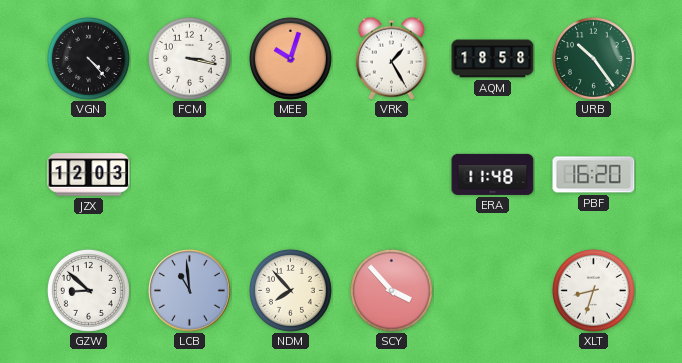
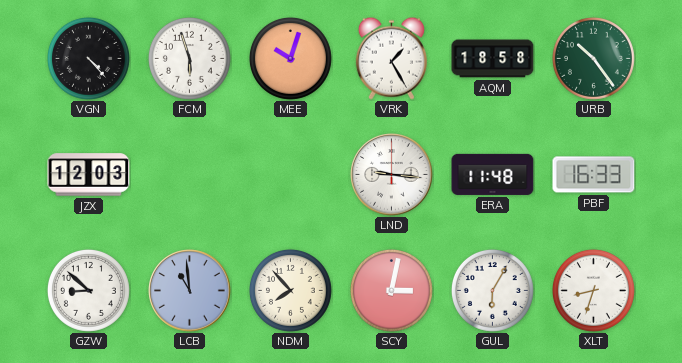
FCM: 3:17 -> 5:57 (189, 58)
LND: none -> 9:16 (392, 175)
PBF: 16:20 -> 16:33 (594, 175)
SCY: 3:53 -> 3:02 (391, 290)
GUL: none -> 6:05 (492, 290)
